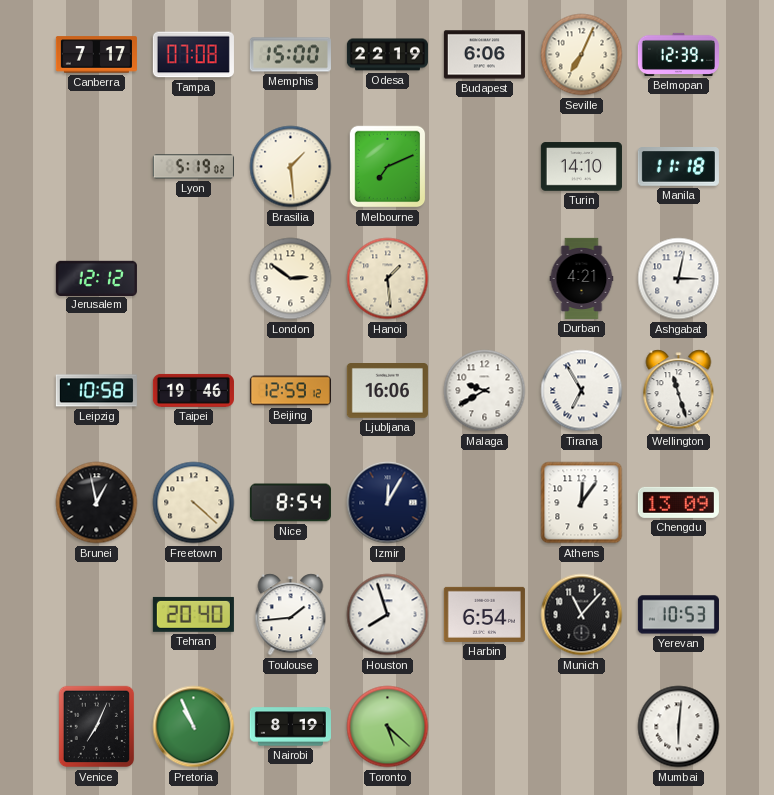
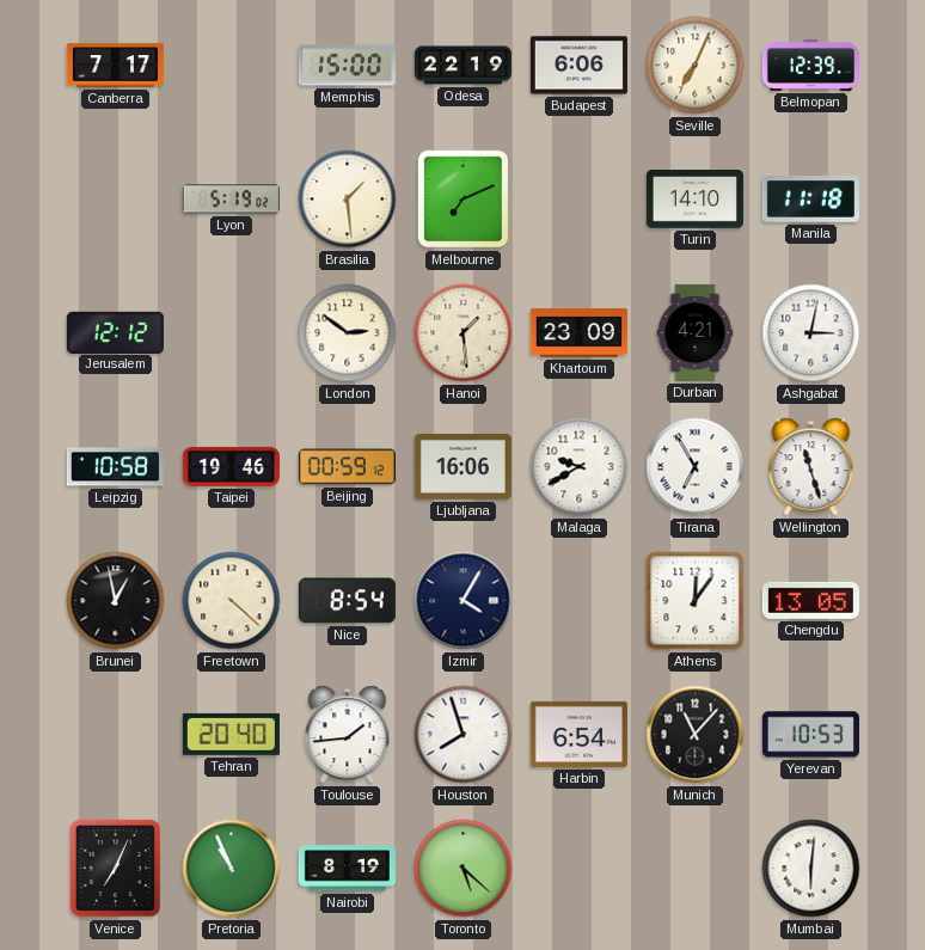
Tampa: 07:08 -> none (193, 55)
Khartoum: none -> 23:09 (578, 333)
Beijing: 12:59 -> 00:59 (347, 467)
Izmir: 12:05 -> 4:05 (464, 601)
Chengdu: 13:09 -> 13:05 (810, 600)
